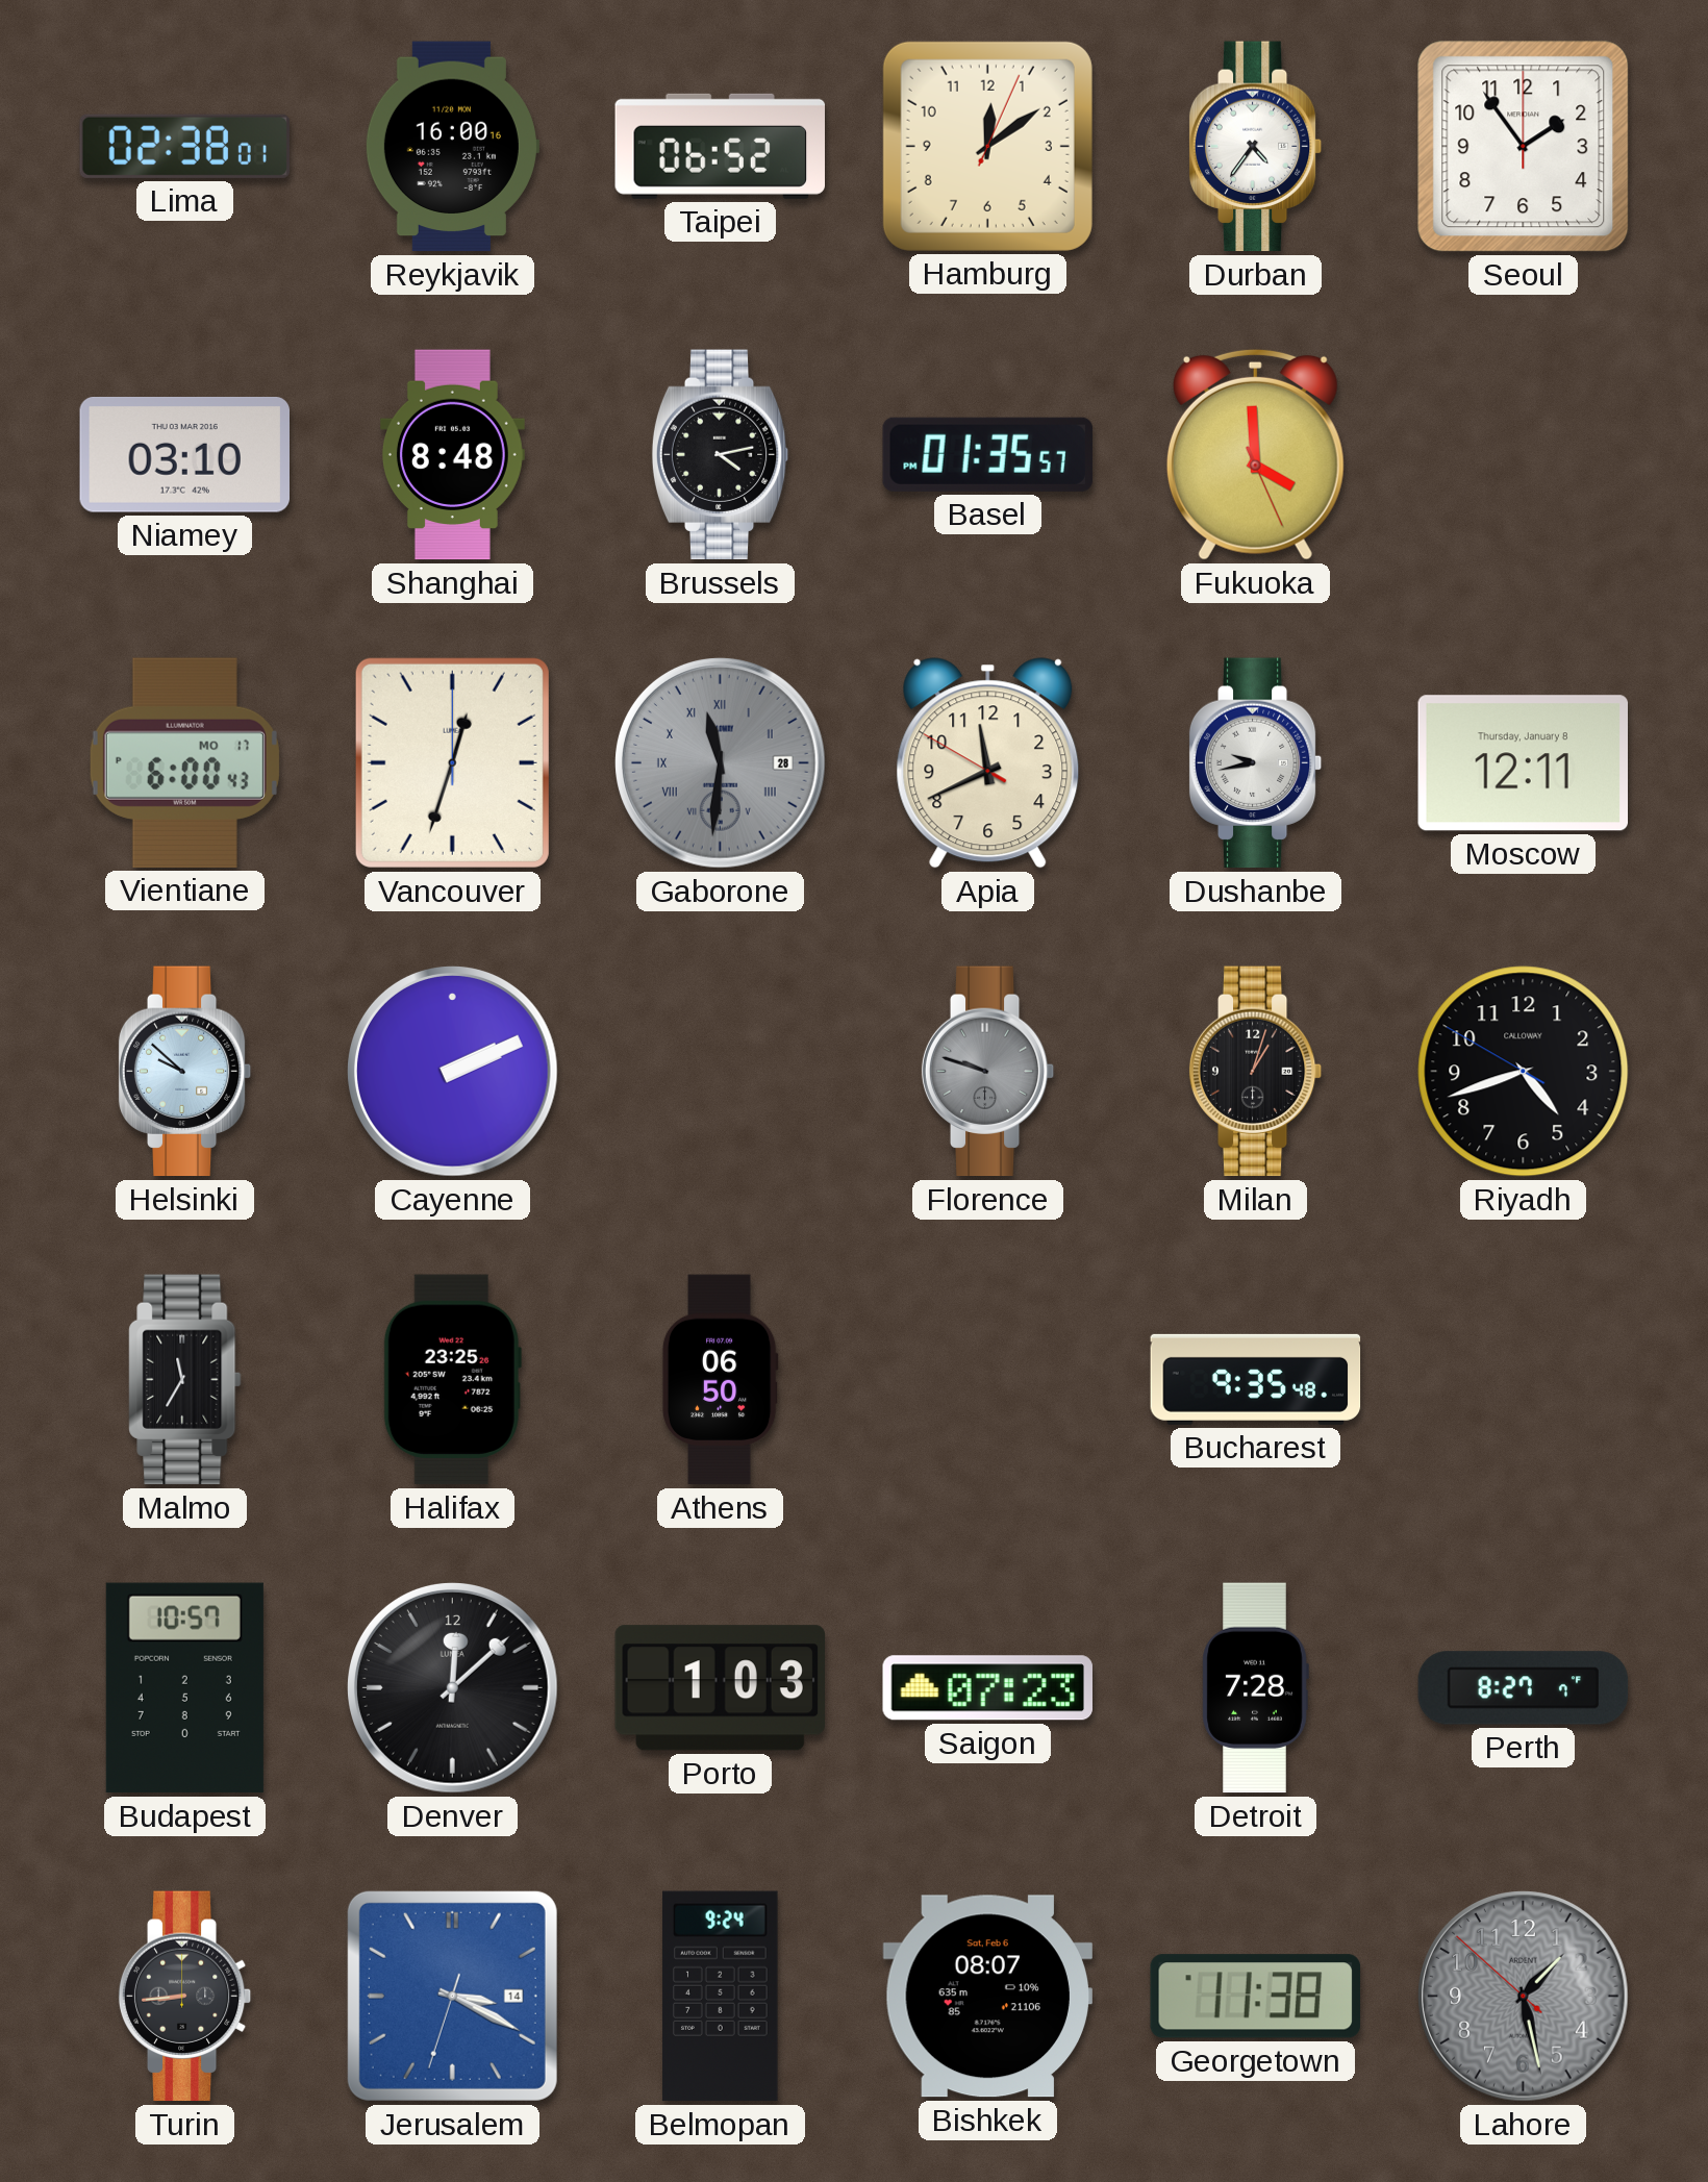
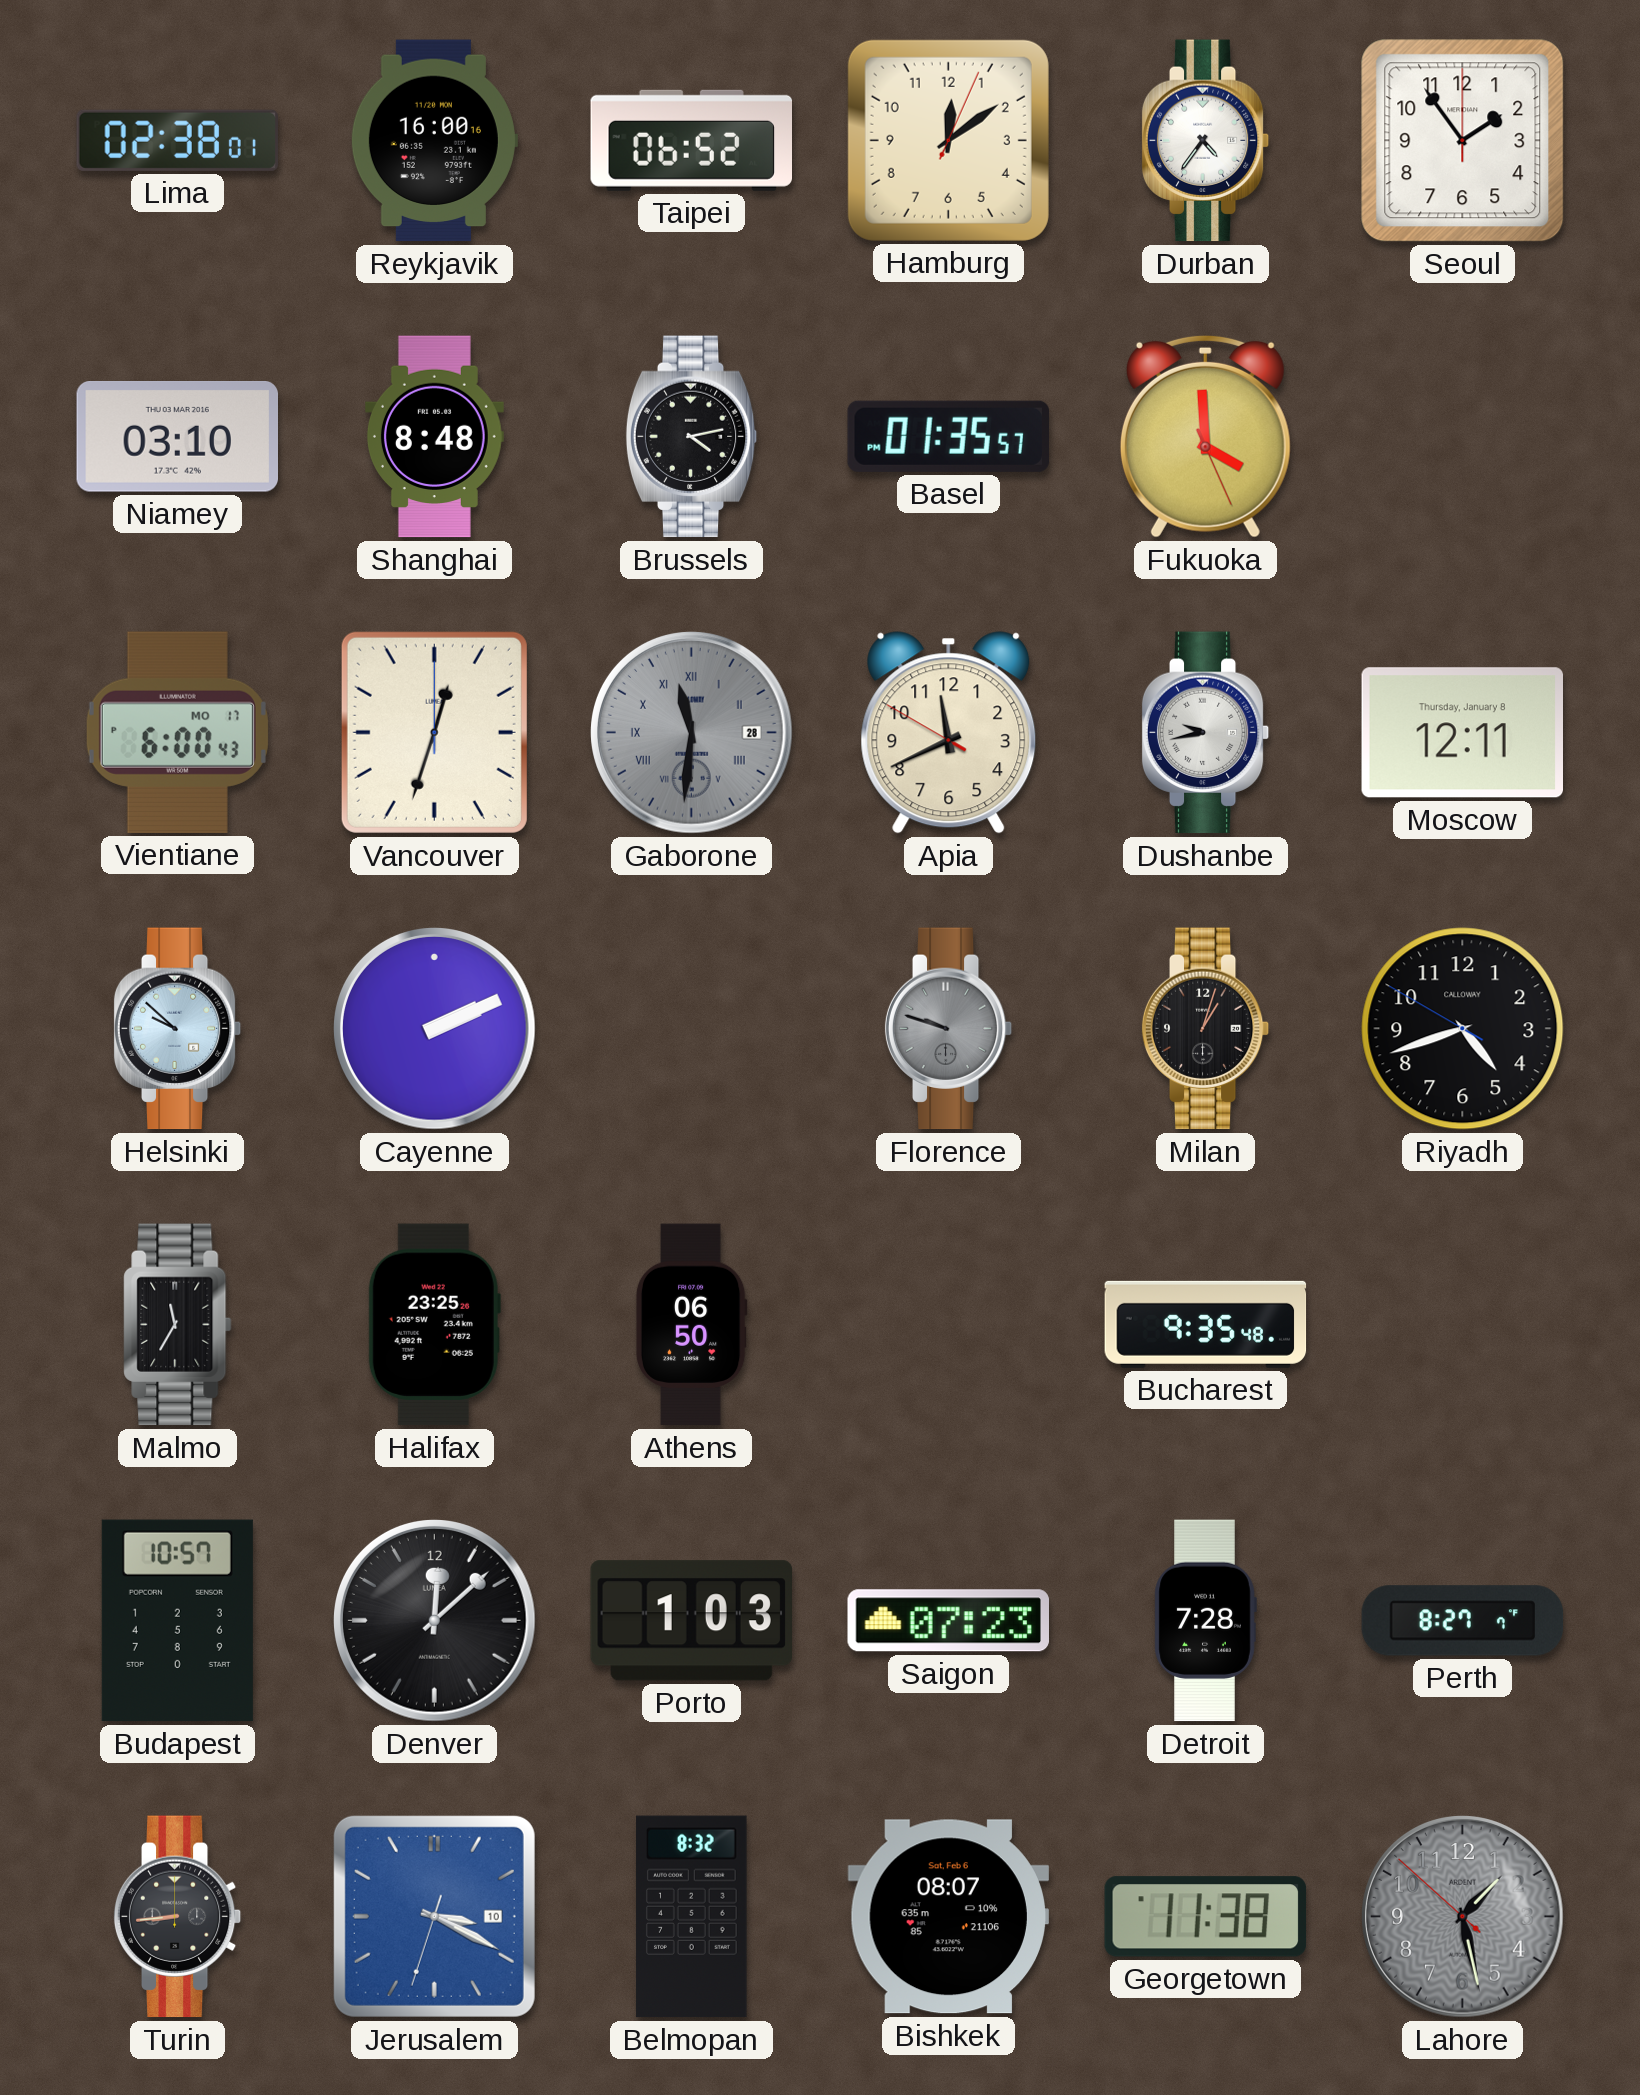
Jerusalem date: 14 -> 10 (434, 1916)
Belmopan: 9:24 -> 8:32 (692, 1917)
